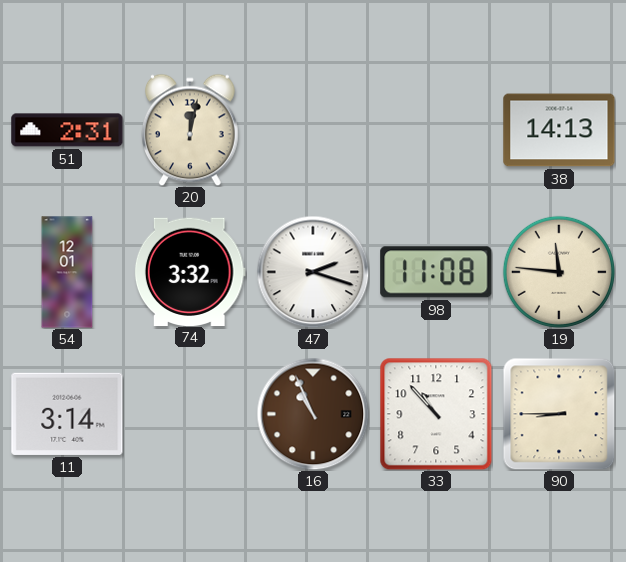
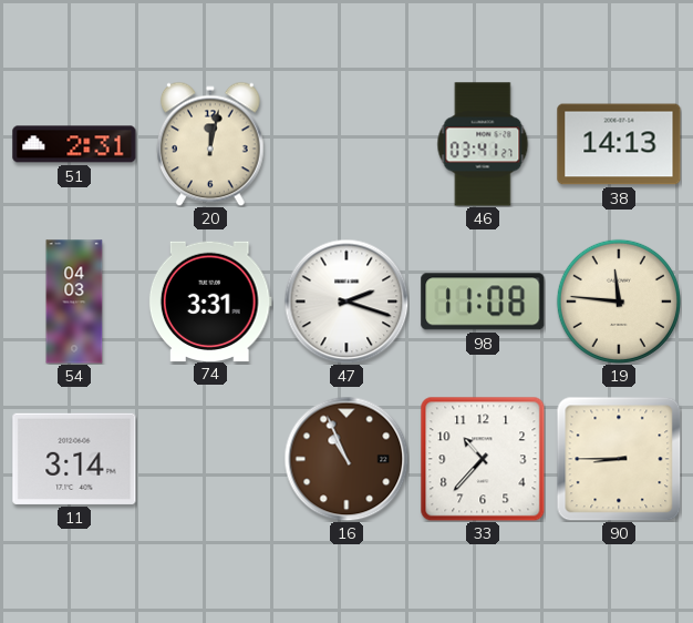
46: none -> 03:41 (483, 144)
54: 12:01 -> 04:03 (74, 302)
74: 3:32 -> 3:31 (210, 300)
33: 10:53 -> 10:37 (483, 459)
